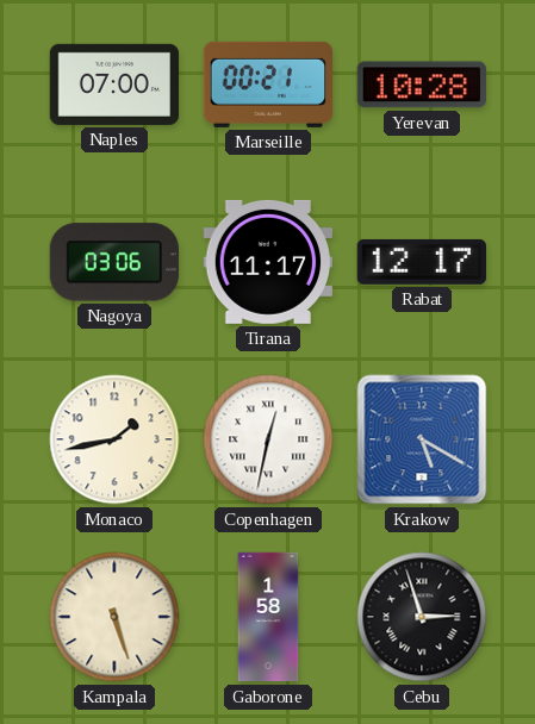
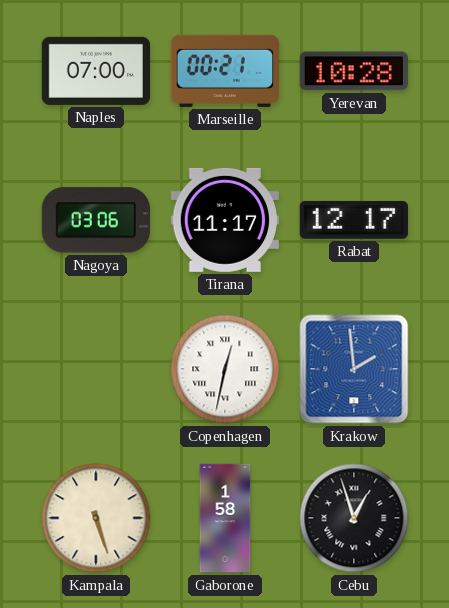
Monaco: 1:43 -> none (114, 439)
Krakow: 5:20 -> 1:59 (354, 369)
Cebu: 2:57 -> 12:57 (354, 518)
